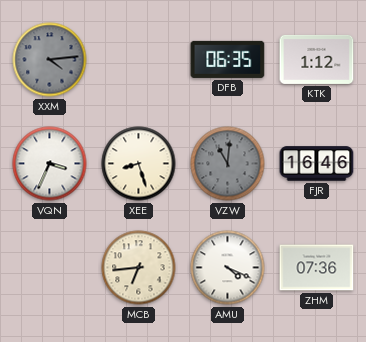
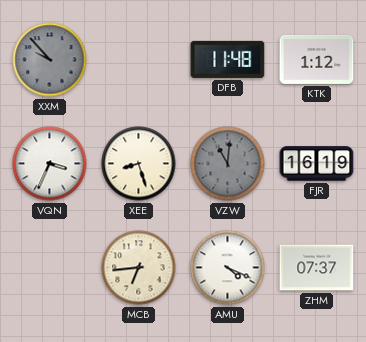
XXM: 4:14 -> 9:53 (50, 60)
DFB: 06:35 -> 11:48 (228, 59)
FJR: 16:46 -> 16:19 (317, 164)
ZHM: 07:36 -> 07:37 (317, 268)
